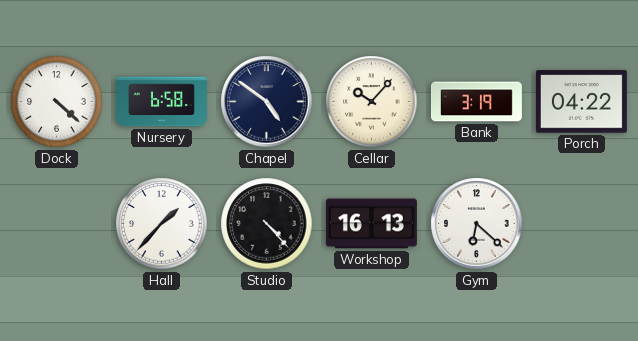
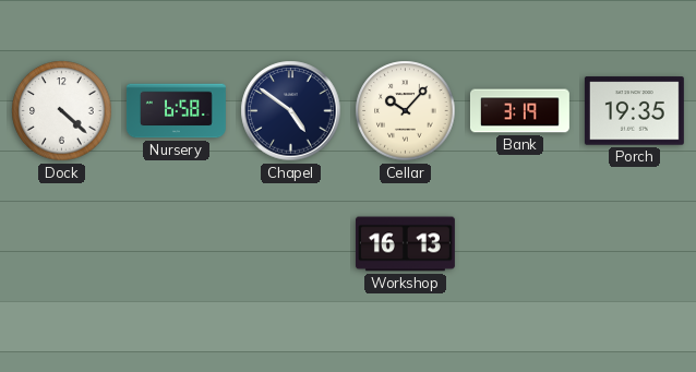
Porch: 04:22 -> 19:35 (634, 111)
Hall: 1:37 -> none (162, 224)
Studio: 4:23 -> none (267, 224)
Gym: 6:22 -> none (477, 224)
